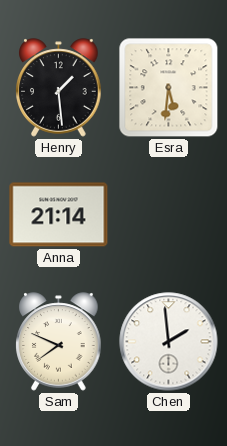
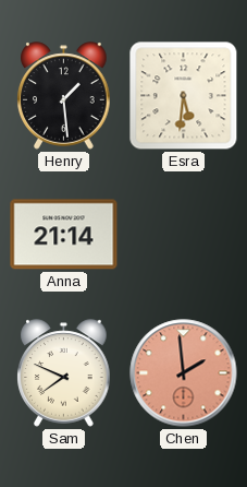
Chen dial: white -> salmon (184, 373)
